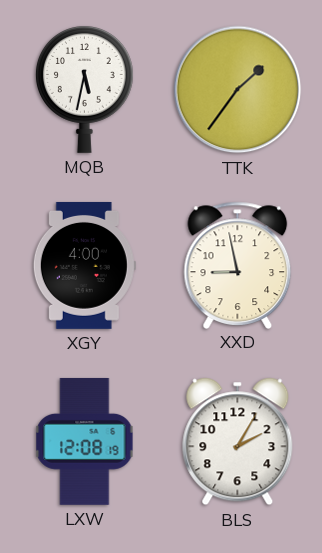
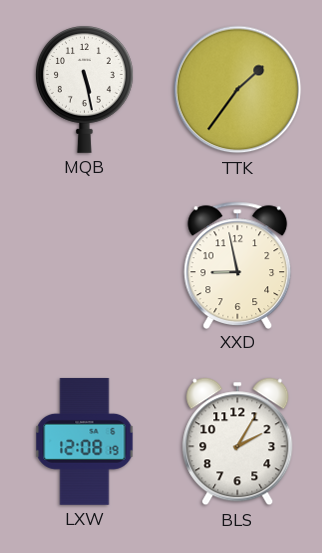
MQB: 5:32 -> 5:28 (84, 89)
XGY: 4:00 -> none (84, 265)
